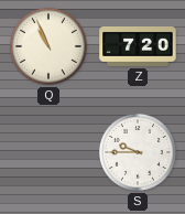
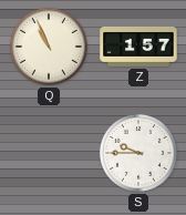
Z: 7:20 -> 1:57 (138, 47)
